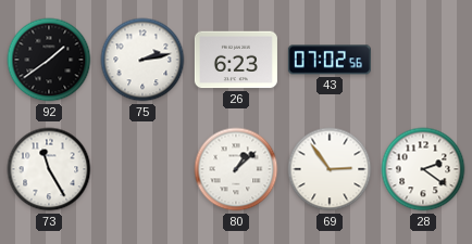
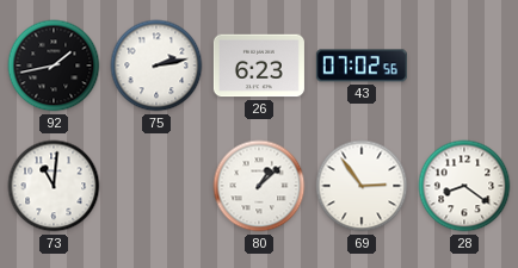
92: 1:39 -> 1:43 (54, 66)
73: 11:25 -> 11:01 (54, 186)
28: 2:21 -> 8:21 (464, 186)
